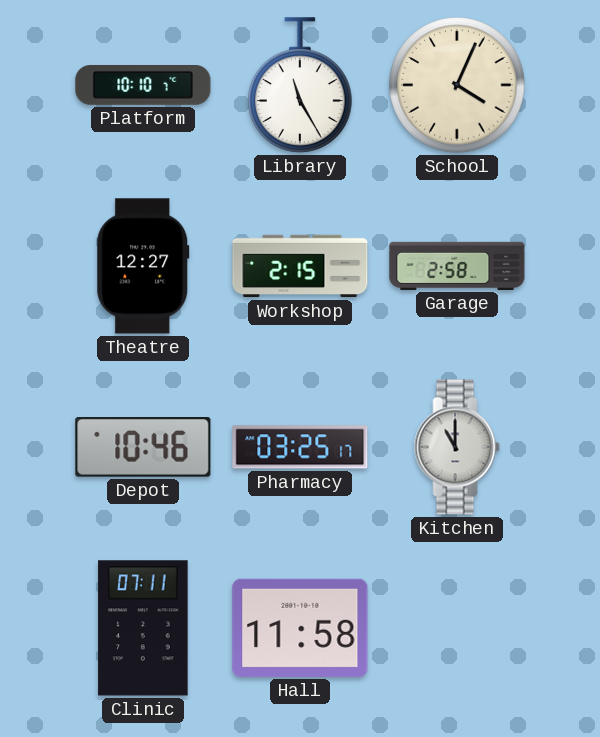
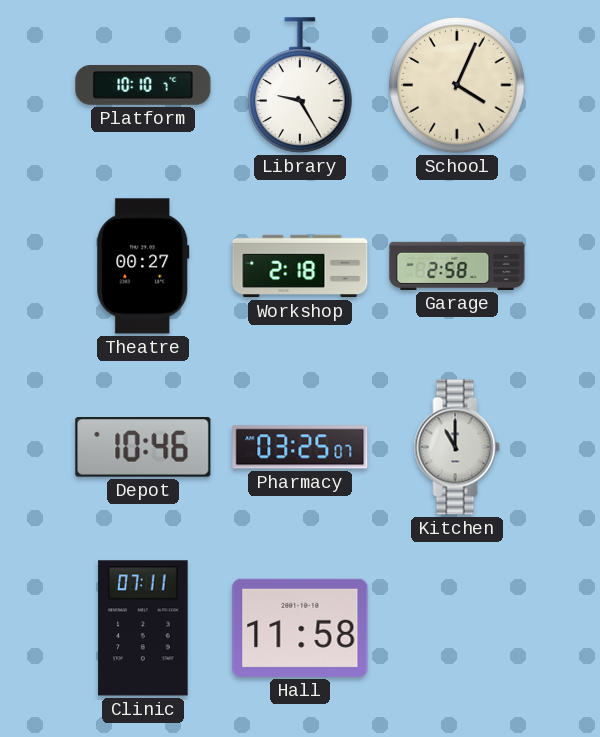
Library: 11:25 -> 9:25 (300, 85)
Theatre: 12:27 -> 00:27 (143, 266)
Workshop: 2:15 -> 2:18 (300, 266)
Pharmacy: 03:25:17 -> 03:25:07 (300, 447)
